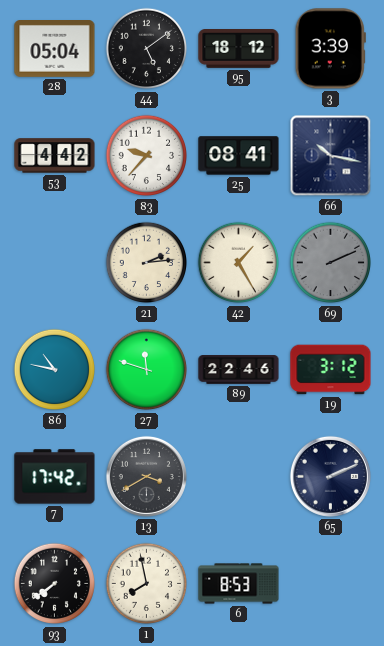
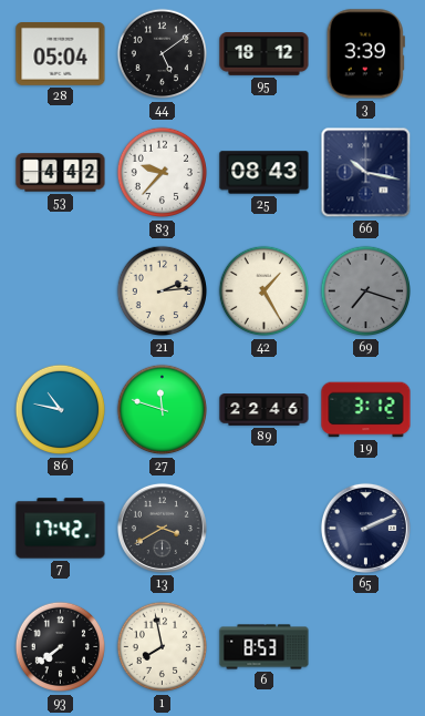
25: 08:41 -> 08:43 (265, 173)
69: 2:11 -> 7:18 (366, 291)
